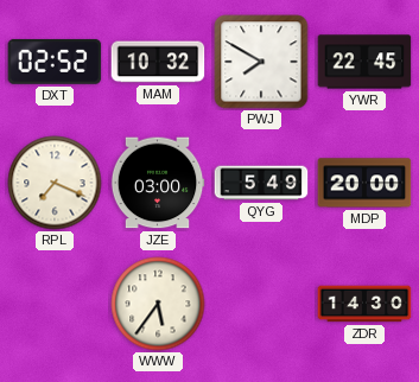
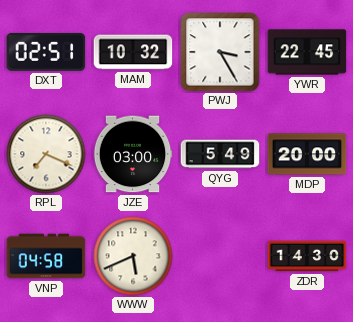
DXT: 02:52 -> 02:51 (46, 52)
PWJ: 7:50 -> 3:25 (220, 52)
VNP: none -> 04:58 (46, 256)
WWW: 5:36 -> 5:41 (133, 256)
